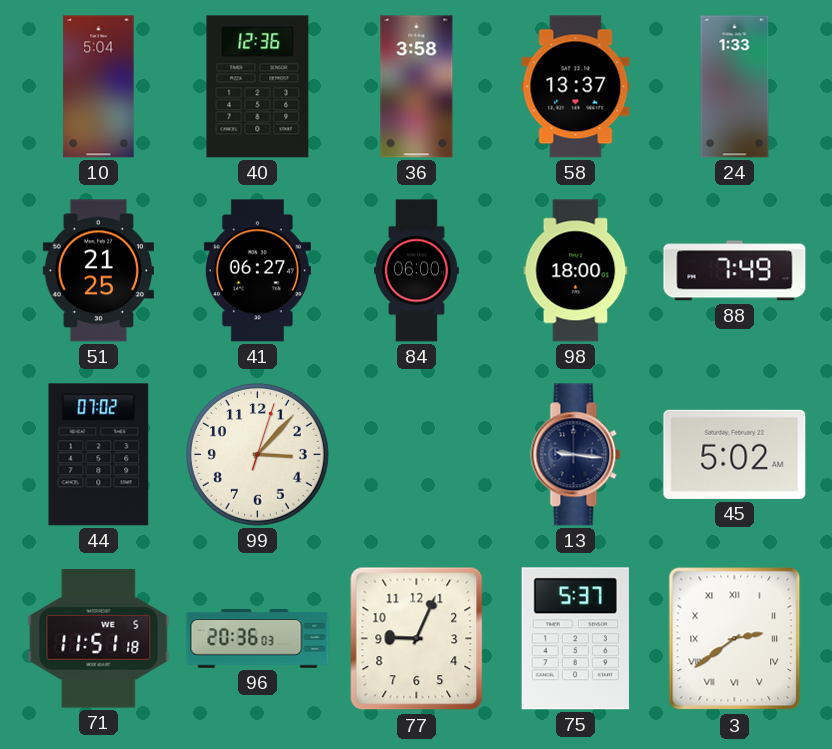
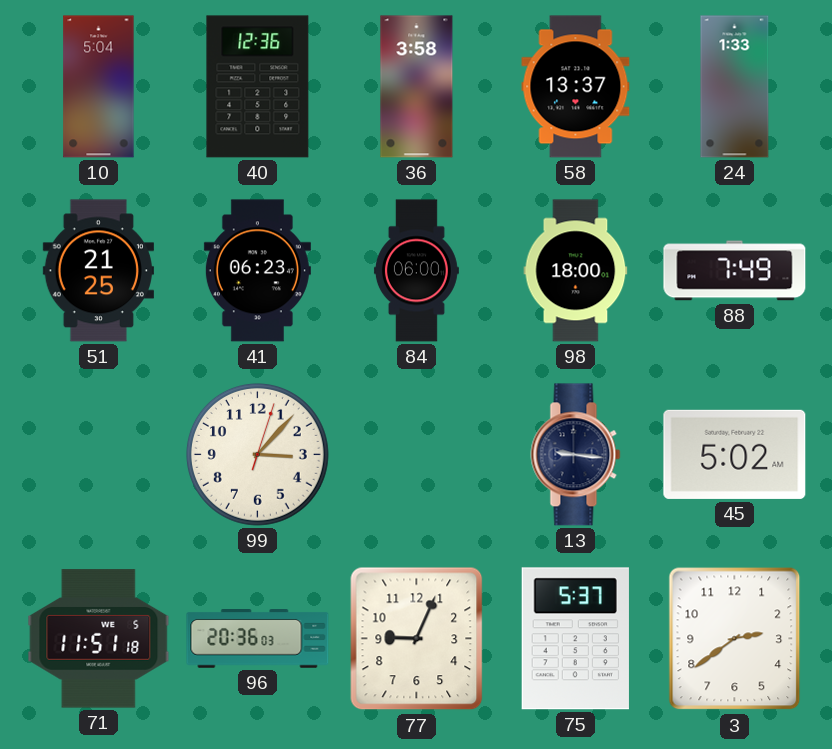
41: 06:27 -> 06:23 (257, 271)
44: 07:02 -> none (99, 455)
3 numerals: Roman -> Arabic (735, 639)
